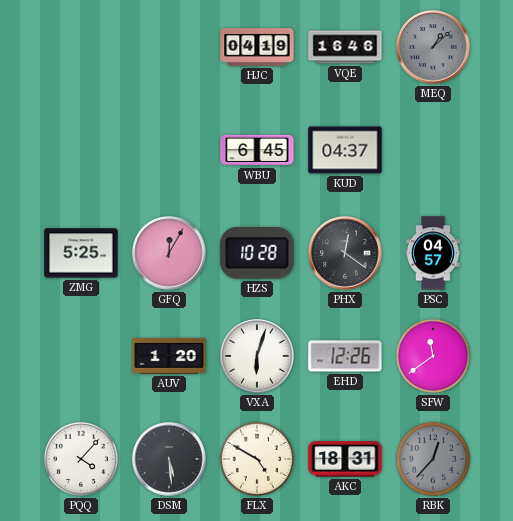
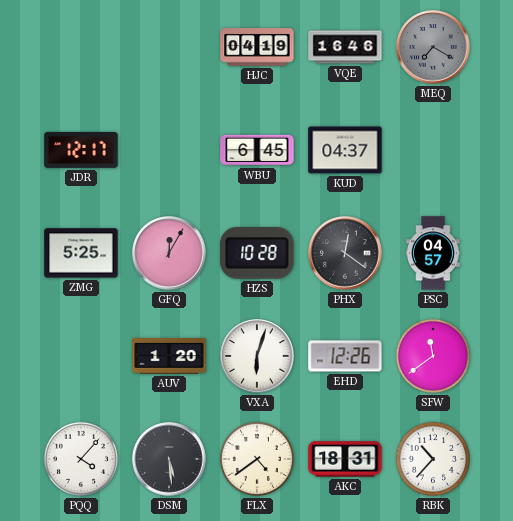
MEQ: 1:08 -> 7:20 (433, 47)
JDR: none -> 12:17 (81, 150)
FLX: 4:50 -> 4:39 (257, 459)
RBK: 12:37 -> 10:37 (433, 459)
RBK dial: grey -> white (433, 459)
